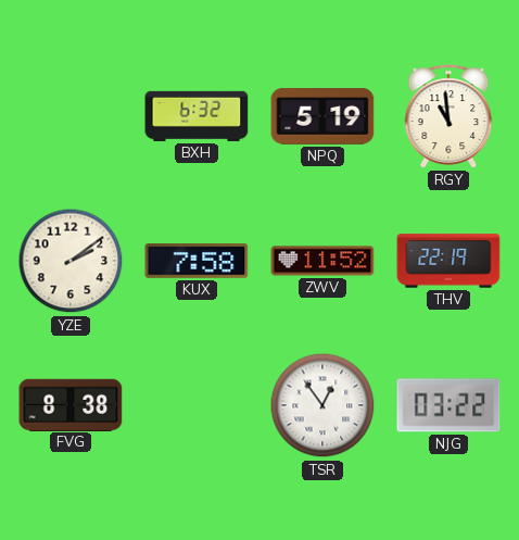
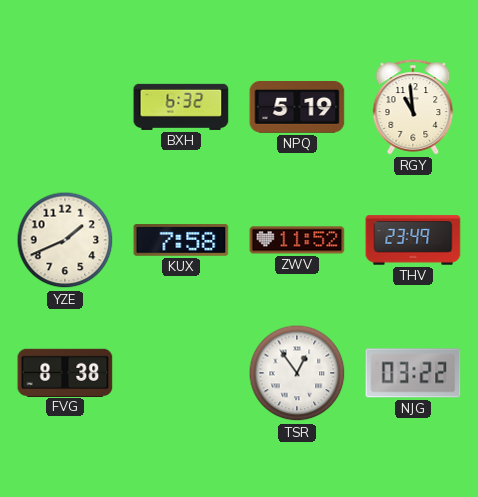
YZE: 2:09 -> 1:41 (65, 240)
THV: 22:19 -> 23:49 (413, 240)
